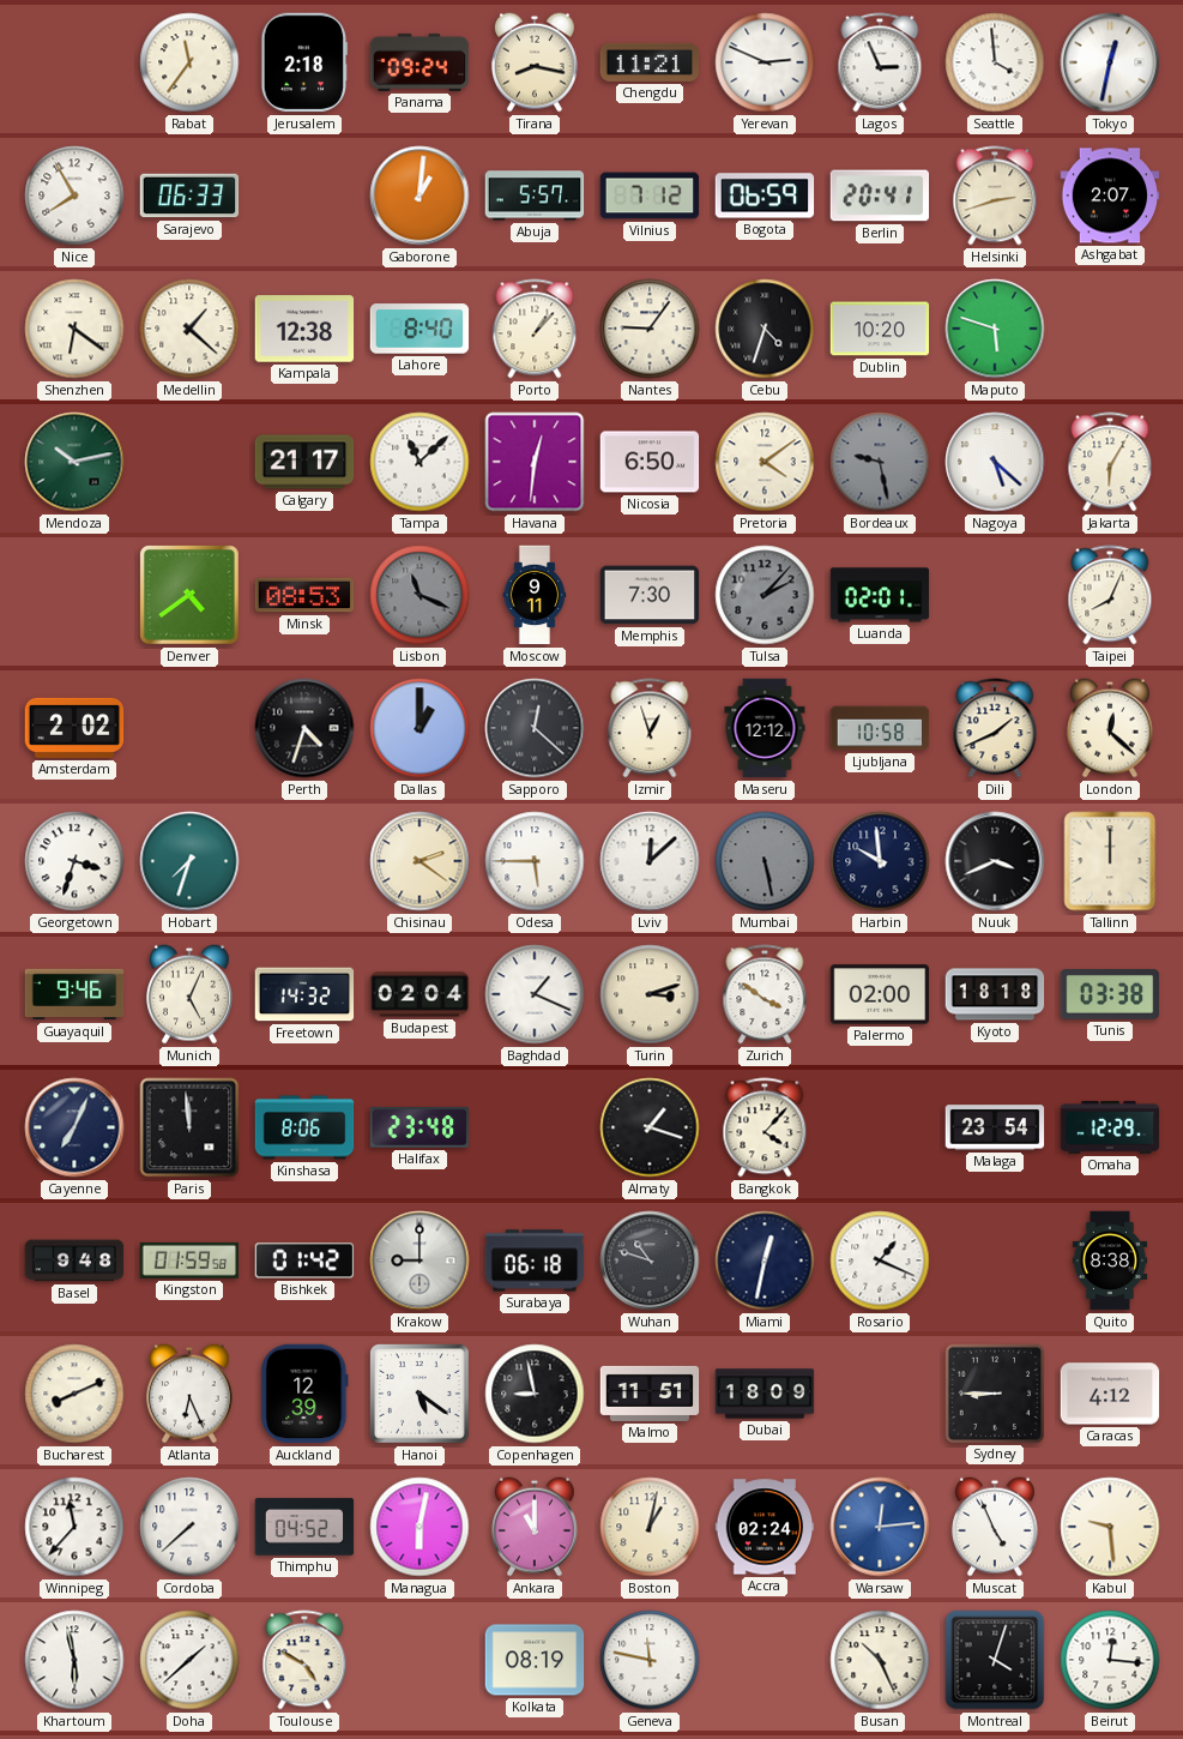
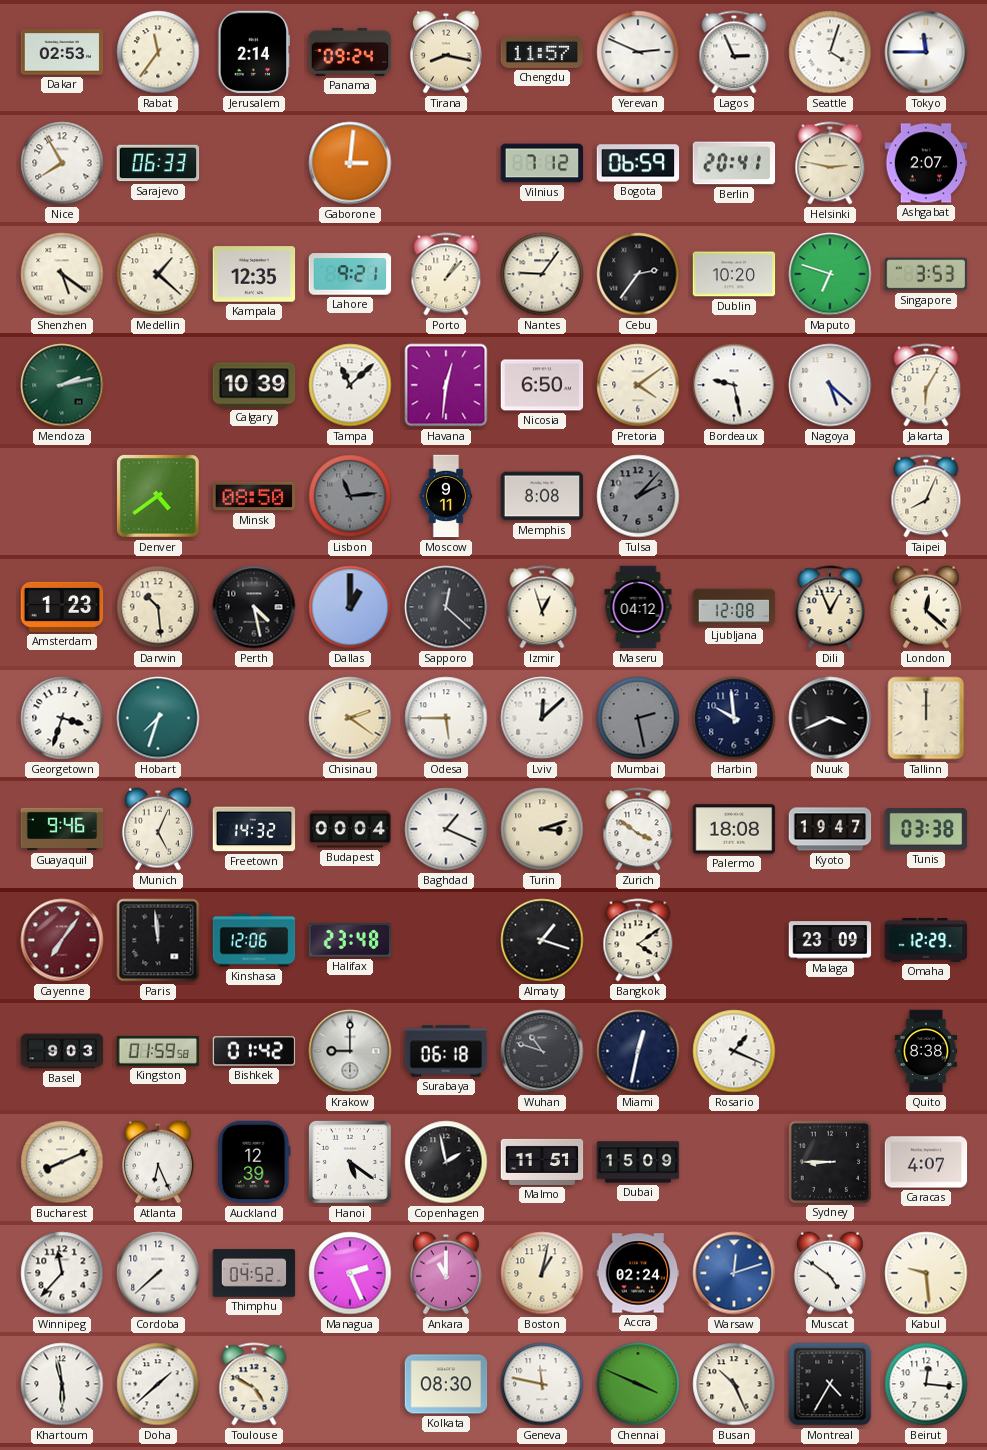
Dakar: none -> 02:53 (62, 52)
Jerusalem: 2:18 -> 2:14 (254, 52)
Chengdu: 11:21 -> 11:57 (542, 52)
Seattle: 3:59 -> 4:03 (830, 52)
Tokyo: 12:32 -> 11:45 (926, 52)
Gaborone: 1:01 -> 3:01 (350, 163)
Abuja: 5:57 -> none (535, 195)
Helsinki: 2:42 -> 2:47 (830, 163)
Shenzhen: 6:21 -> 5:21 (62, 274)
Kampala: 12:38 -> 12:35 (254, 274)
Lahore: 8:40 -> 9:21 (350, 274)
Cebu: 4:33 -> 2:36 (638, 274)
Maputo: 5:48 -> 6:48 (830, 274)
Singapore: none -> 3:53 (926, 274)
Mendoza: 10:13 -> 2:13 (62, 385)
Calgary: 21:17 -> 10:39 (254, 385)
Bordeaux dial: grey -> white (734, 385)
Minsk: 08:53 -> 08:50 (254, 496)
Lisbon: 11:19 -> 11:14 (350, 496)
Memphis: 7:30 -> 8:08 (542, 496)
Luanda: 02:01 -> none (880, 595)
Amsterdam: 2:02 -> 1:23 (62, 607)
Darwin: none -> 10:29 (158, 607)
Perth: 4:33 -> 4:28 (254, 607)
Maseru: 12:12 -> 04:12 (638, 607)
Ljubljana: 10:58 -> 12:08 (734, 607)
Dili: 1:41 -> 12:56 (830, 607)
Mumbai: 5:28 -> 2:28 (638, 718)
Budapest: 02:04 -> 00:04 (350, 829)
Palermo: 02:00 -> 18:08 (734, 829)
Kyoto: 18:18 -> 19:47 (830, 829)
Cayenne: 7:04 -> 7:06 (62, 940)
Cayenne dial: navy -> burgundy (62, 940)
Kinshasa: 8:06 -> 12:06 (254, 940)
Bangkok: 4:07 -> 4:09 (638, 940)
Malaga: 23:54 -> 23:09 (830, 940)
Basel: 9:48 -> 9:03 (62, 1051)
Copenhagen: 8:58 -> 1:58 (446, 1162)
Dubai: 18:09 -> 15:09 (638, 1162)
Caracas: 4:12 -> 4:07 (926, 1162)
Managua: 6:02 -> 2:26 (350, 1273)
Warsaw: 12:14 -> 12:12 (734, 1273)
Muscat: 4:56 -> 4:51 (830, 1273)
Kolkata: 08:19 -> 08:30 (446, 1384)
Chennai: none -> 3:49 (638, 1384)
Montreal: 4:03 -> 4:35 (830, 1384)
